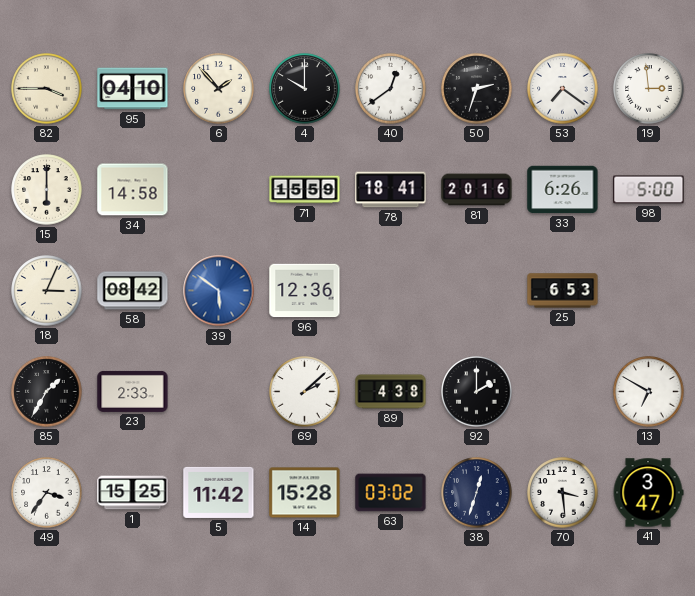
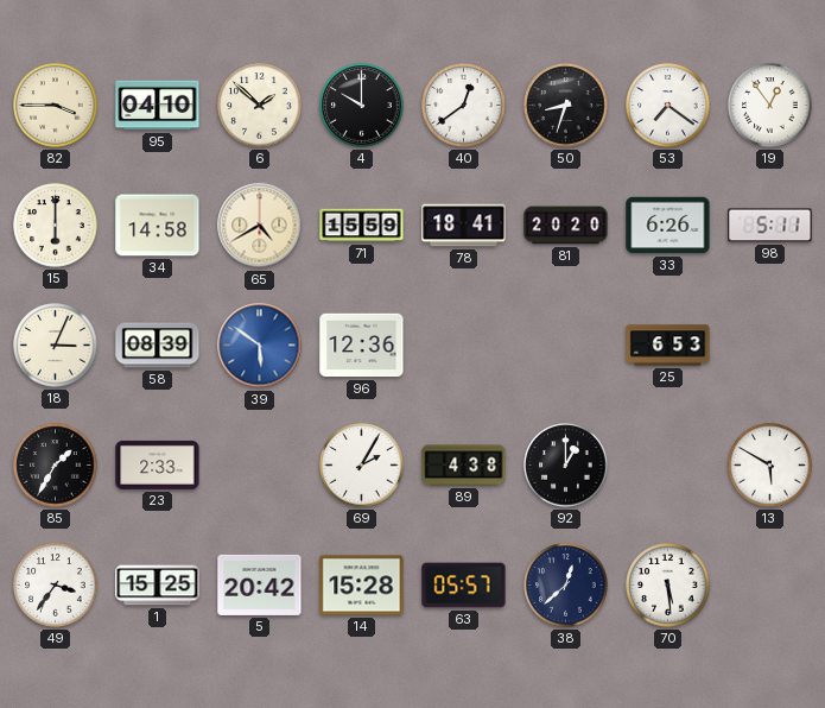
6: 1:53 -> 1:52 (260, 106)
50: 2:33 -> 8:33 (566, 106)
19: 2:59 -> 12:54 (770, 106)
65: none -> 4:40 (260, 226)
81: 20:16 -> 20:20 (566, 226)
98: 5:00 -> 5:11 (770, 226)
58: 08:42 -> 08:39 (158, 346)
69: 2:08 -> 2:05 (362, 466)
92: 2:00 -> 1:00 (566, 466)
13: 6:50 -> 5:50 (770, 466)
5: 11:42 -> 20:42 (260, 584)
63: 03:02 -> 05:57 (464, 586)
38: 12:33 -> 12:38 (566, 586)
70: 3:29 -> 5:29 (668, 586)
41: 3:47 -> none (648, 493)
